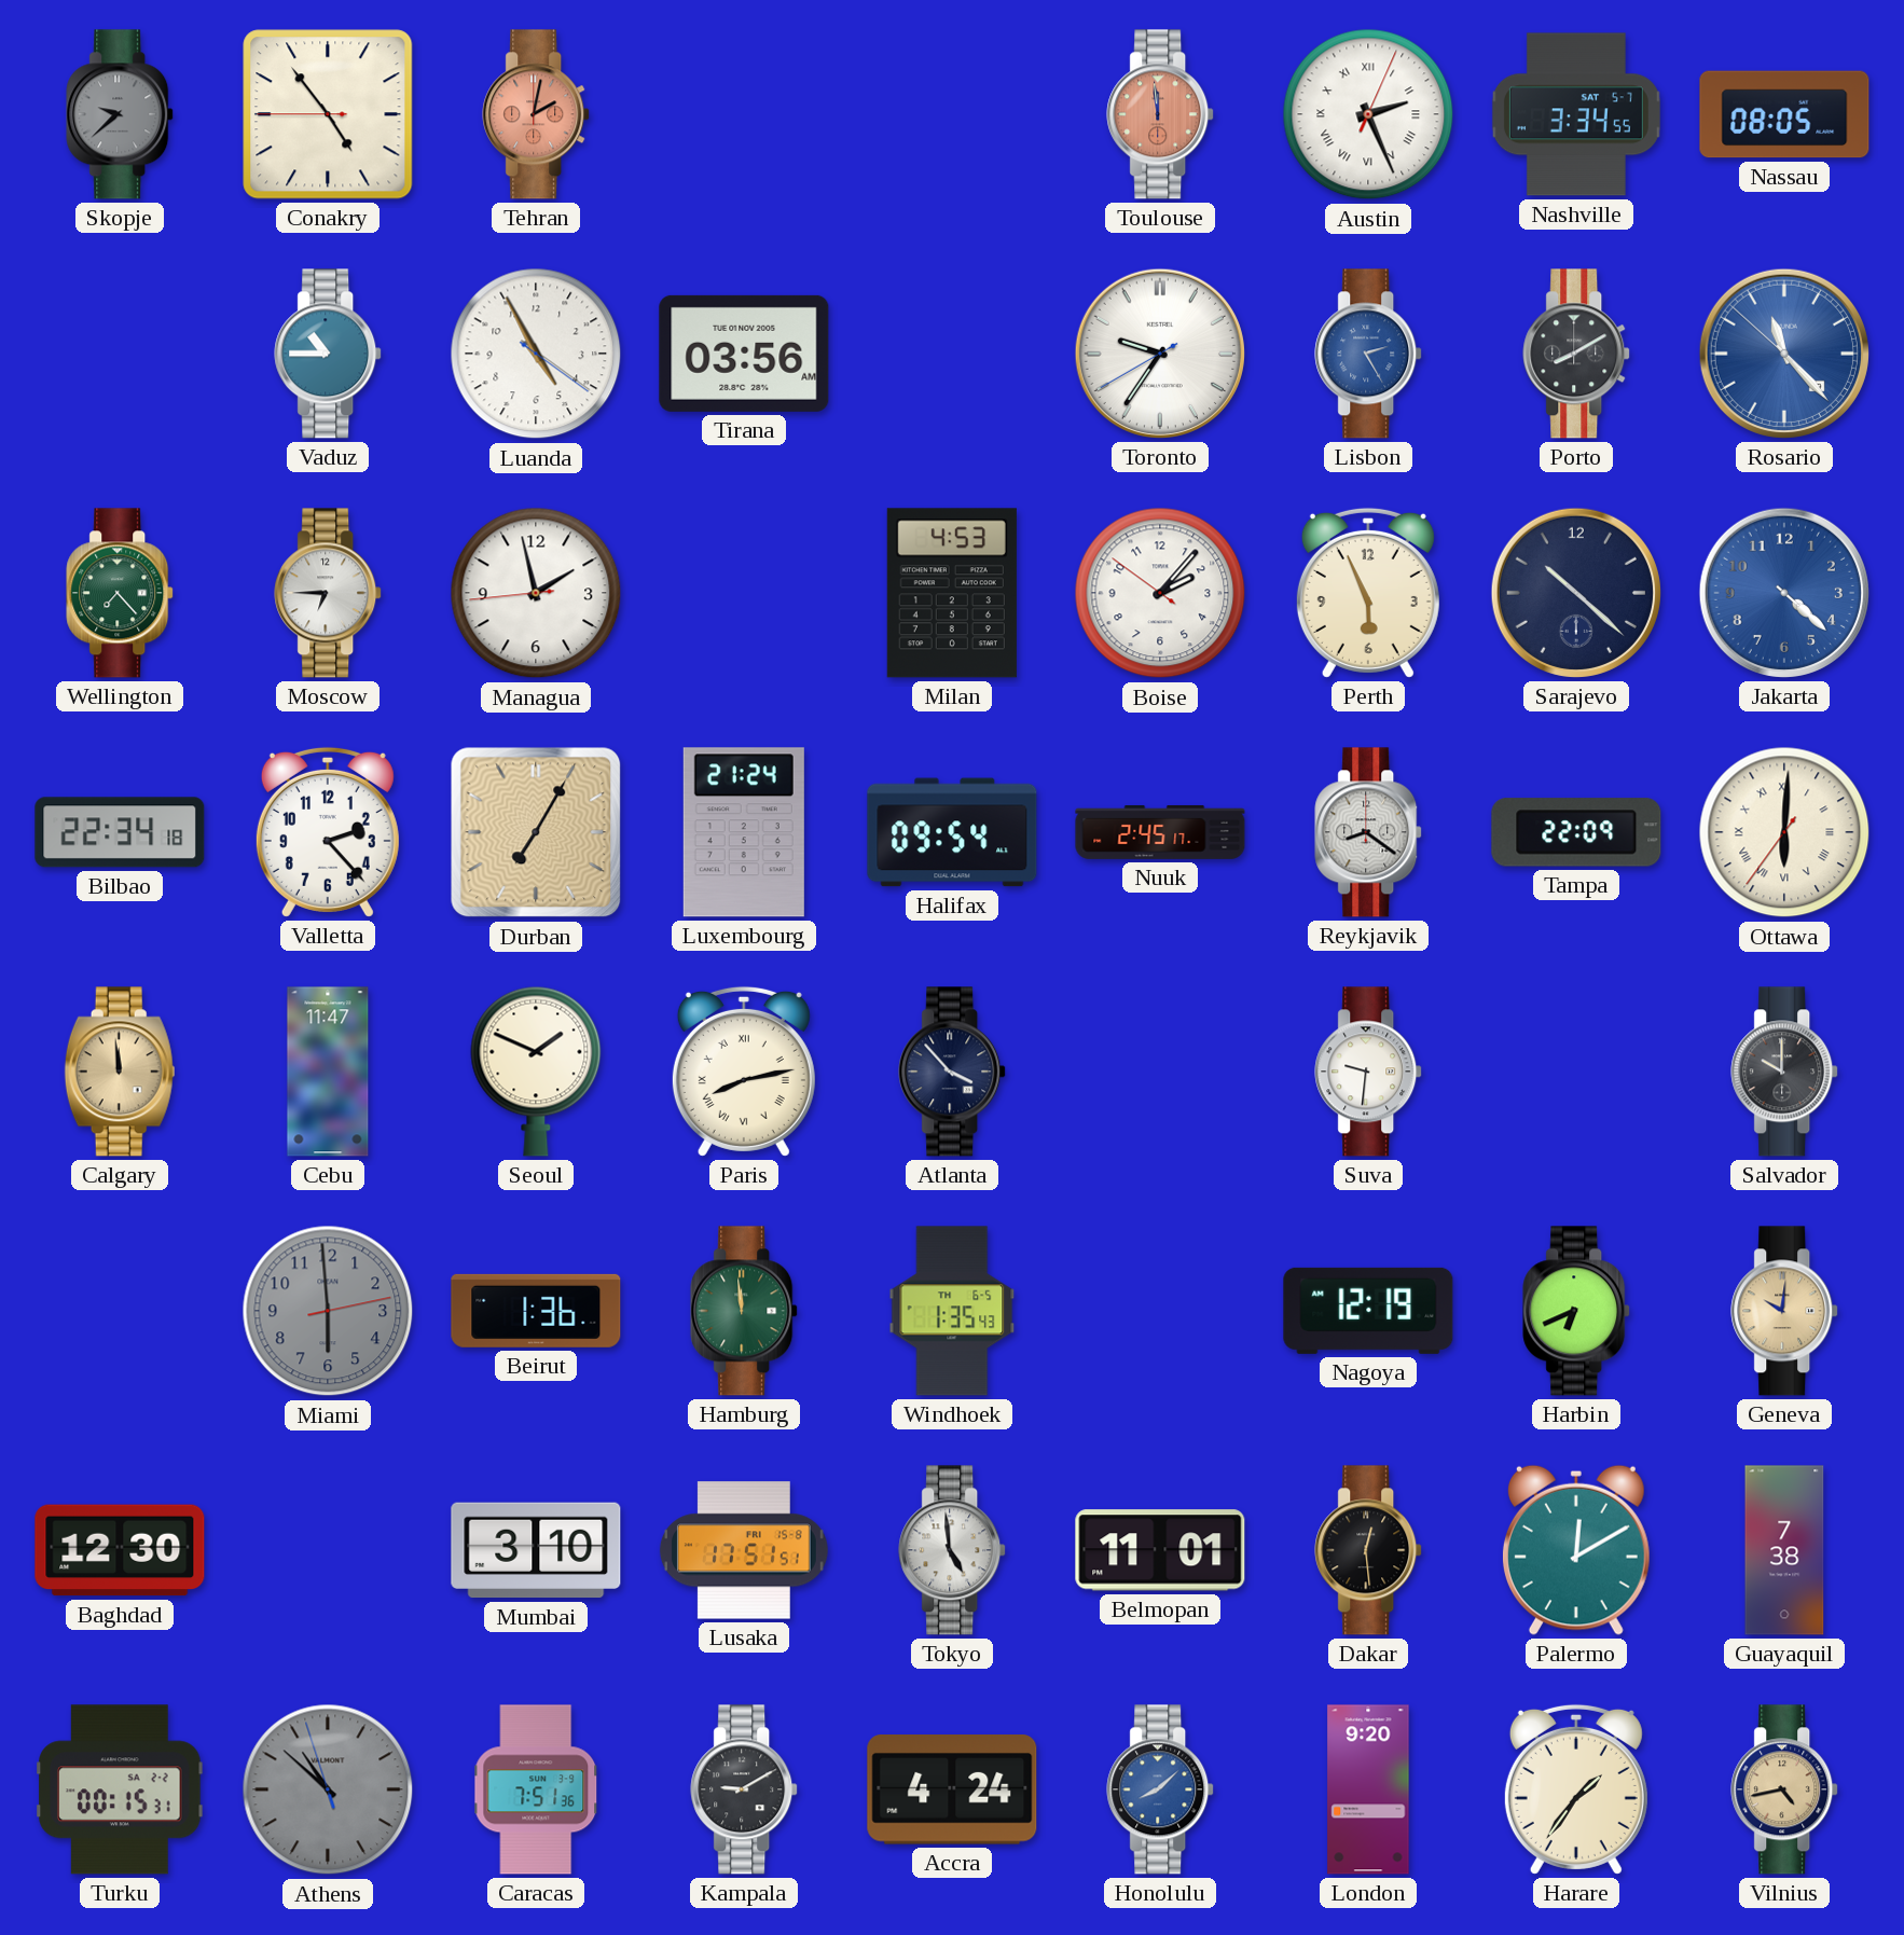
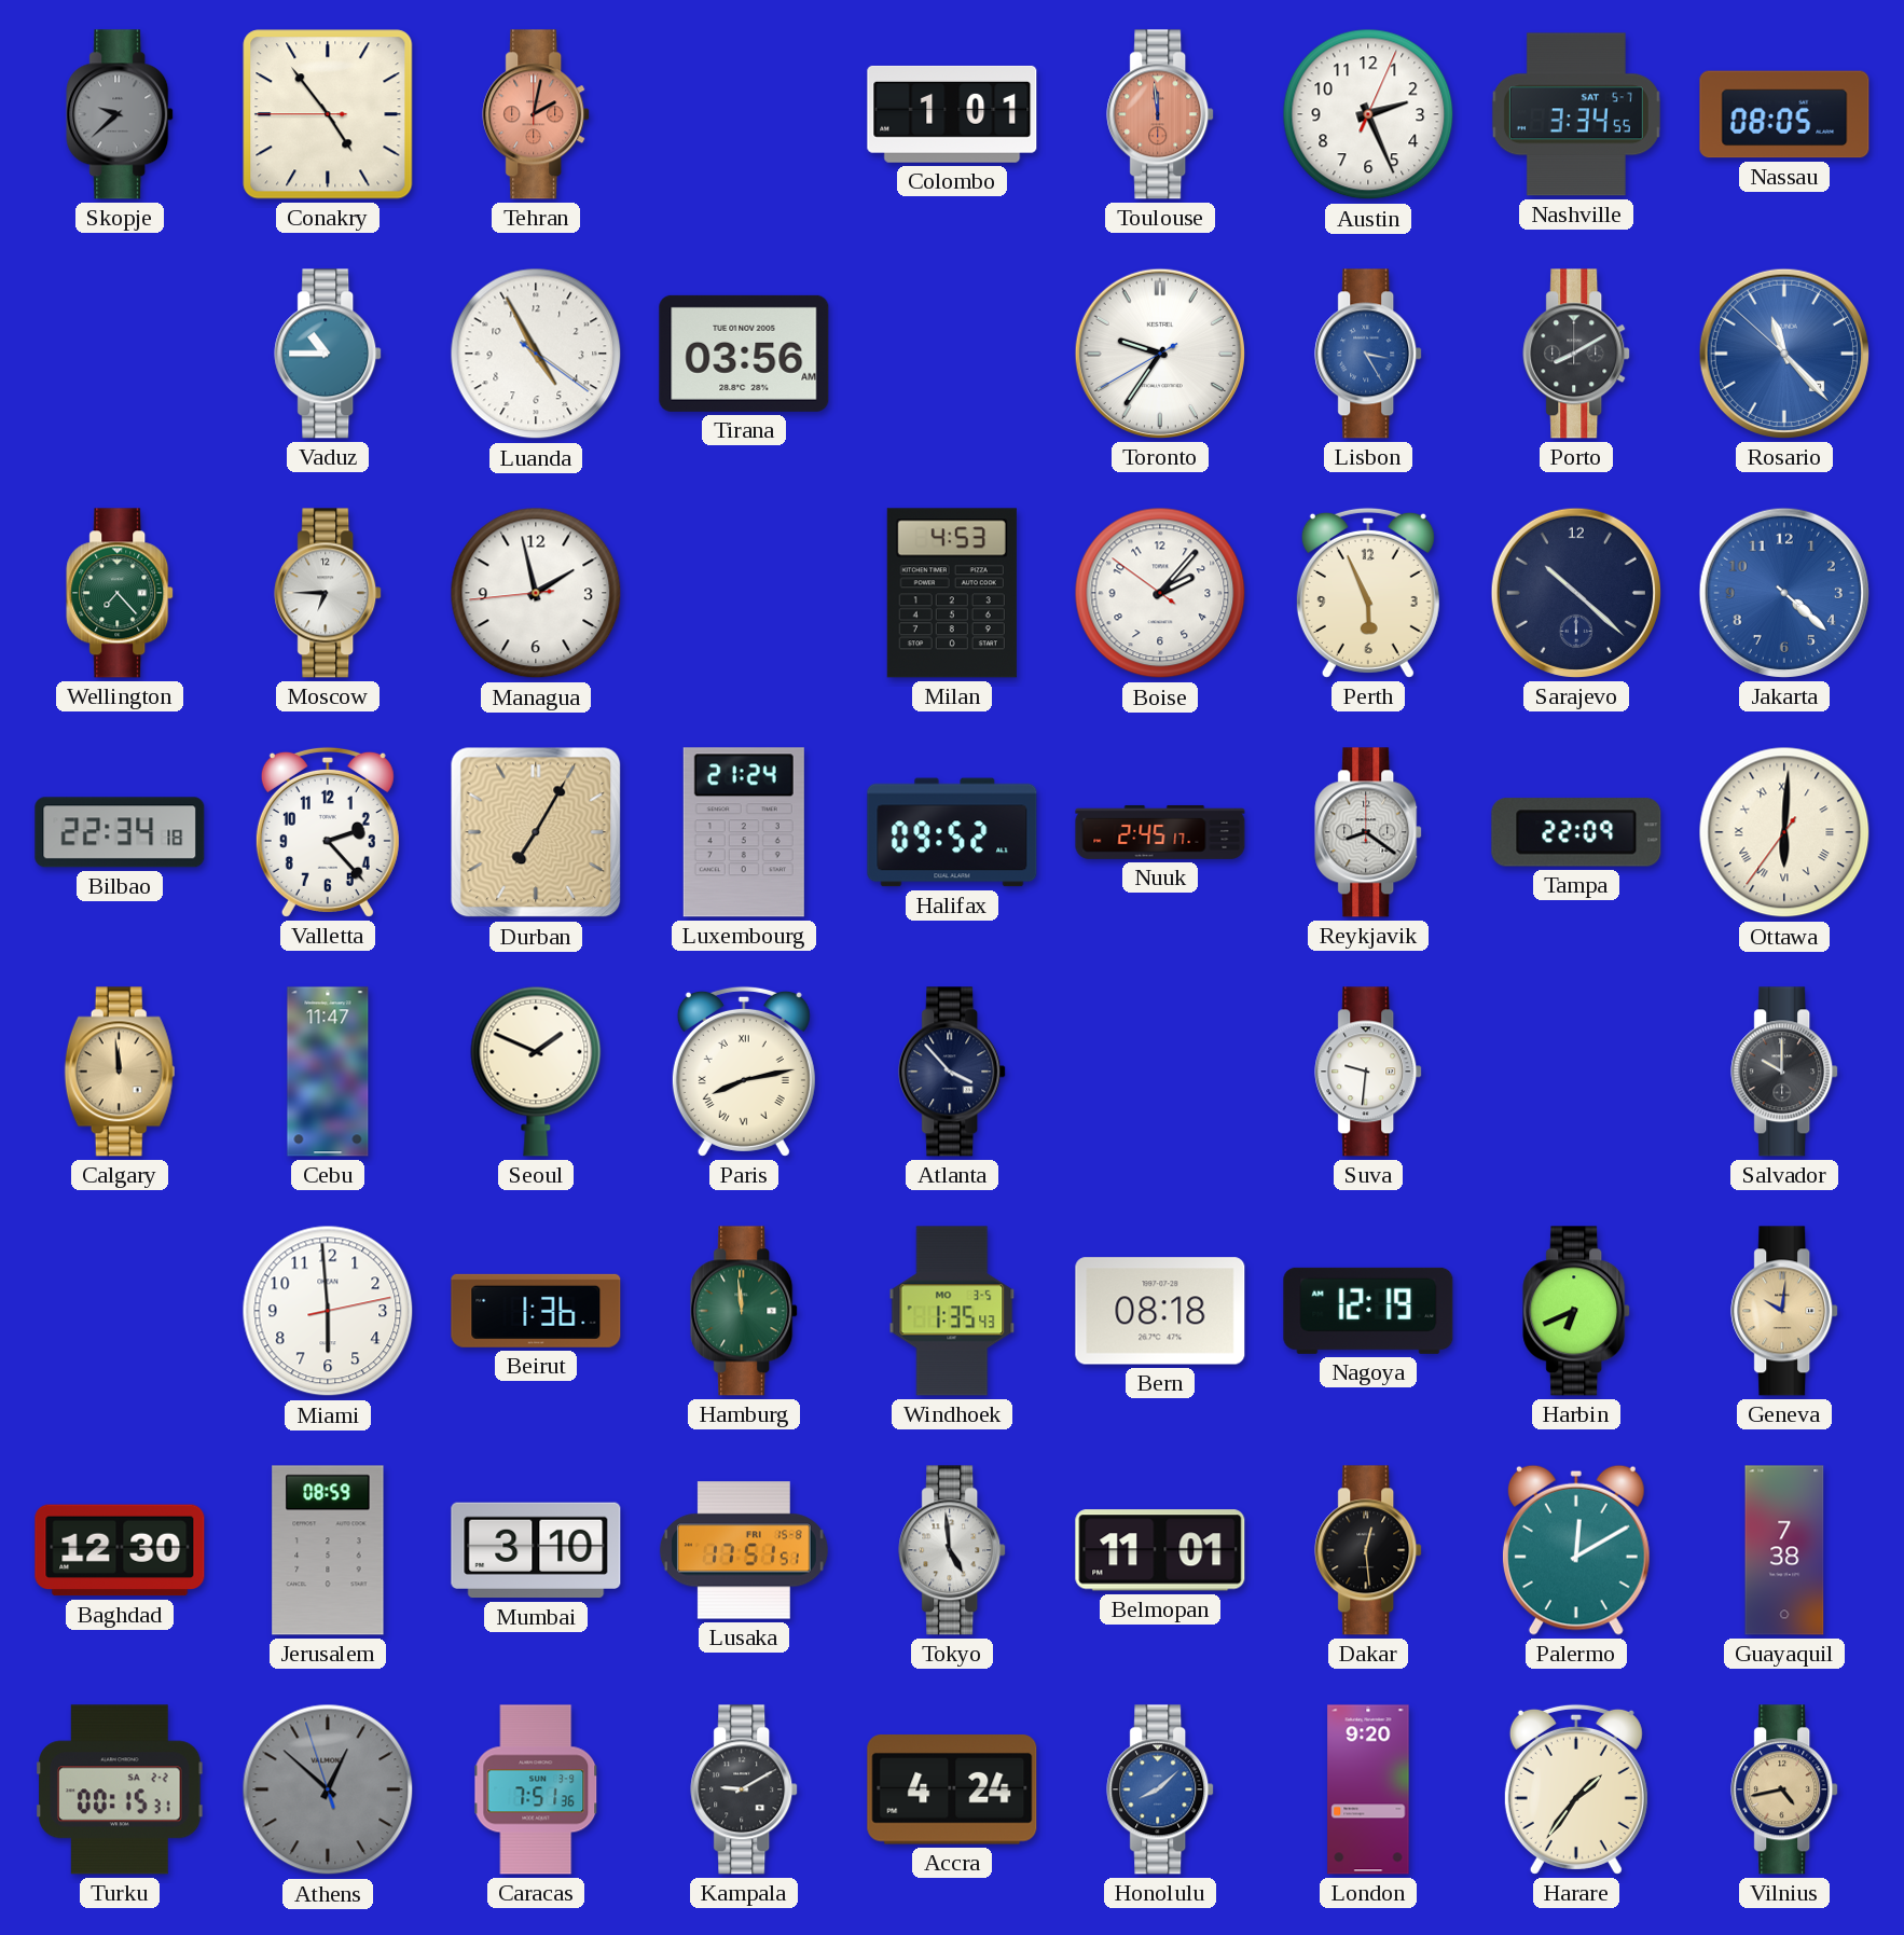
Colombo: none -> 1:01 (952, 114)
Austin numerals: Roman -> Arabic (1368, 114)
Lisbon: 2:25 -> 3:25 (1369, 354)
Halifax: 09:54 -> 09:52 (952, 832)
Miami dial: grey -> white (328, 1311)
Windhoek date: TH 6-5 -> MO 3-5 (952, 1311)
Bern: none -> 08:18 (1160, 1311)
Jerusalem: none -> 08:59 (328, 1550)
Athens: 10:51 -> 12:51 (328, 1789)
